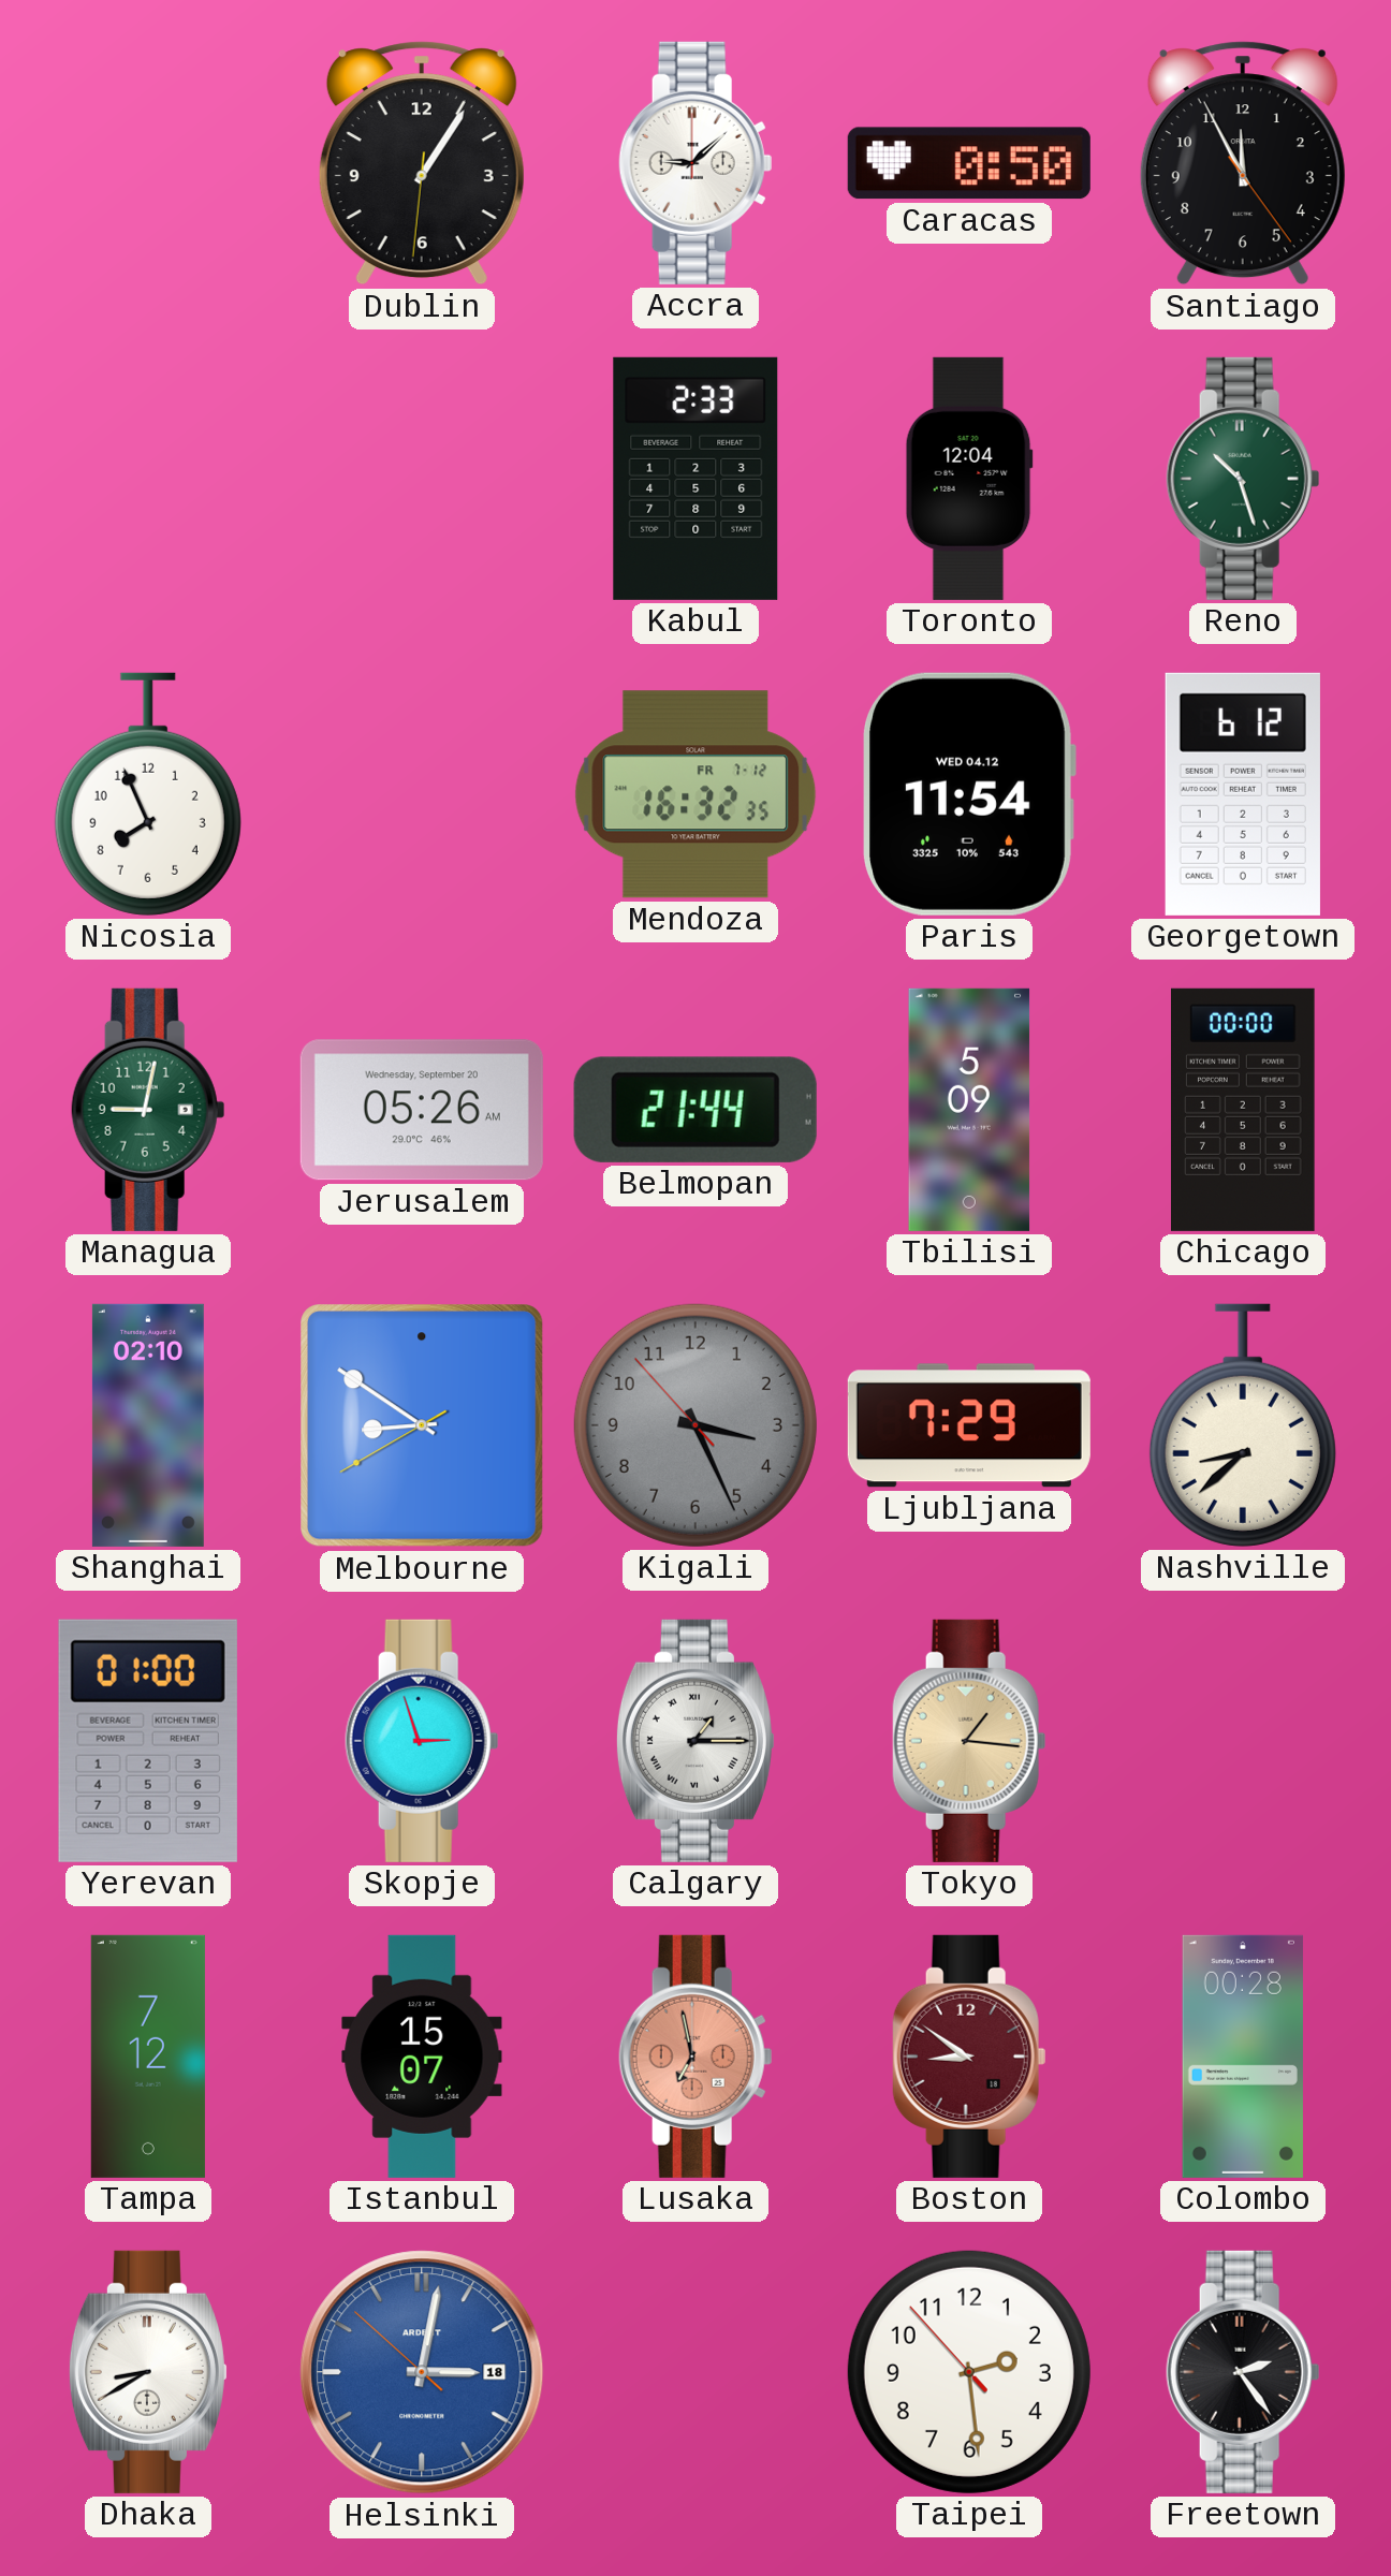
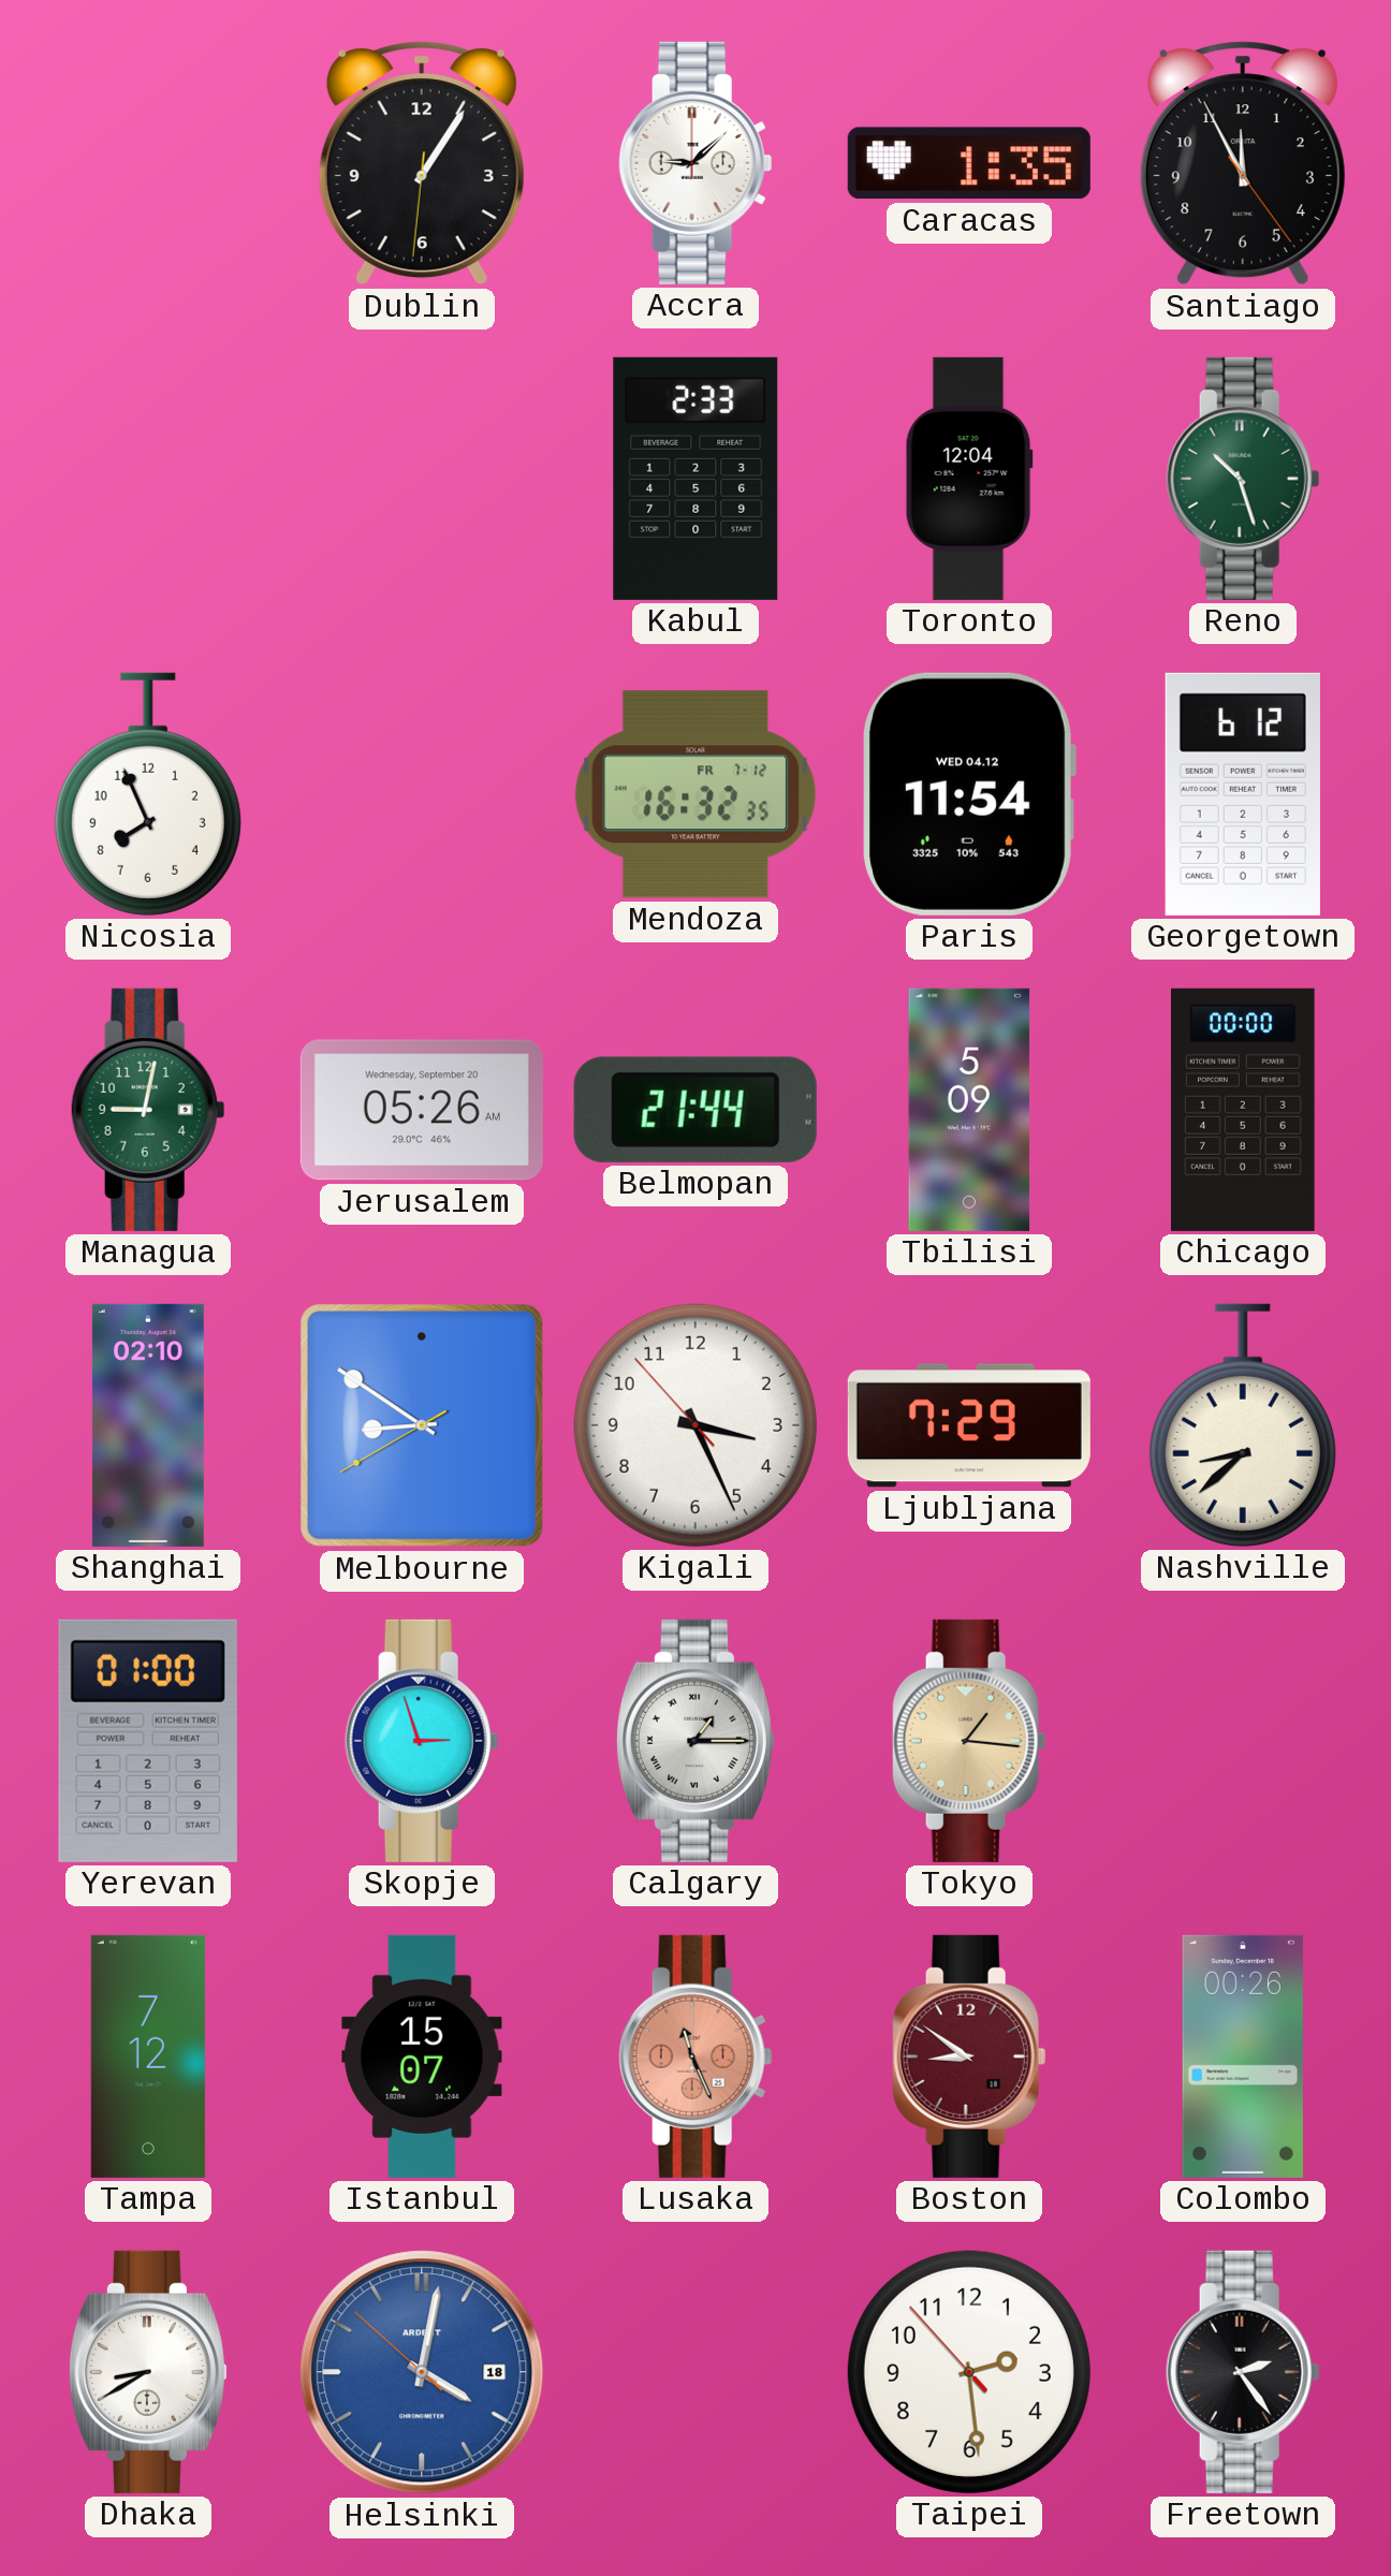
Caracas: 0:50 -> 1:35 (969, 163)
Kigali dial: grey -> white (695, 1425)
Lusaka: 6:58 -> 11:26 (695, 2057)
Colombo: 00:28 -> 00:26 (1243, 2057)
Helsinki: 3:01 -> 4:01 (422, 2372)
